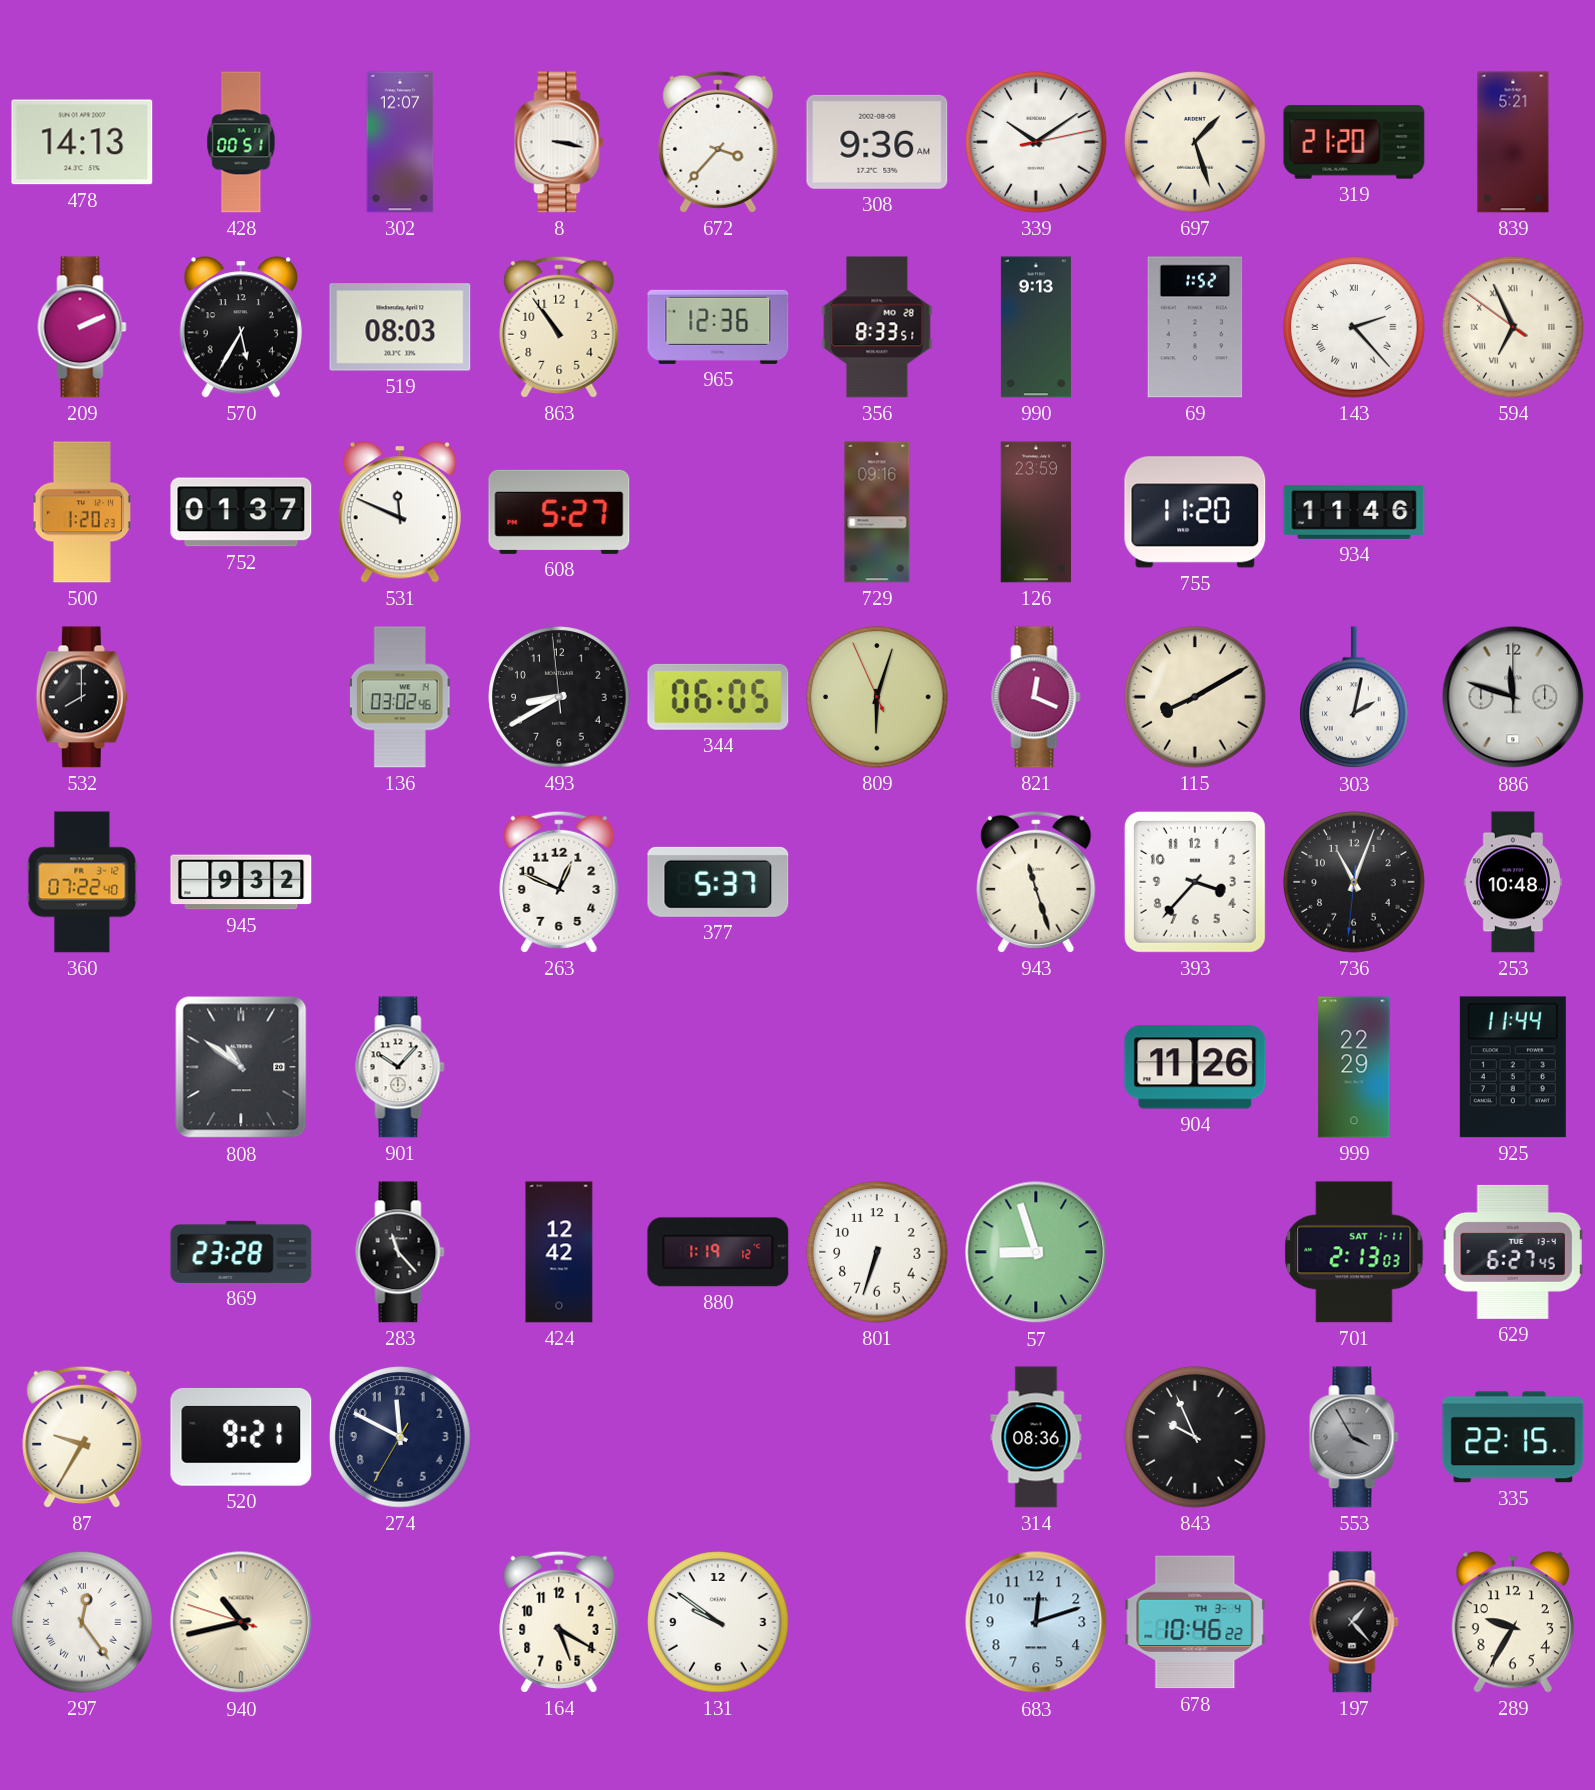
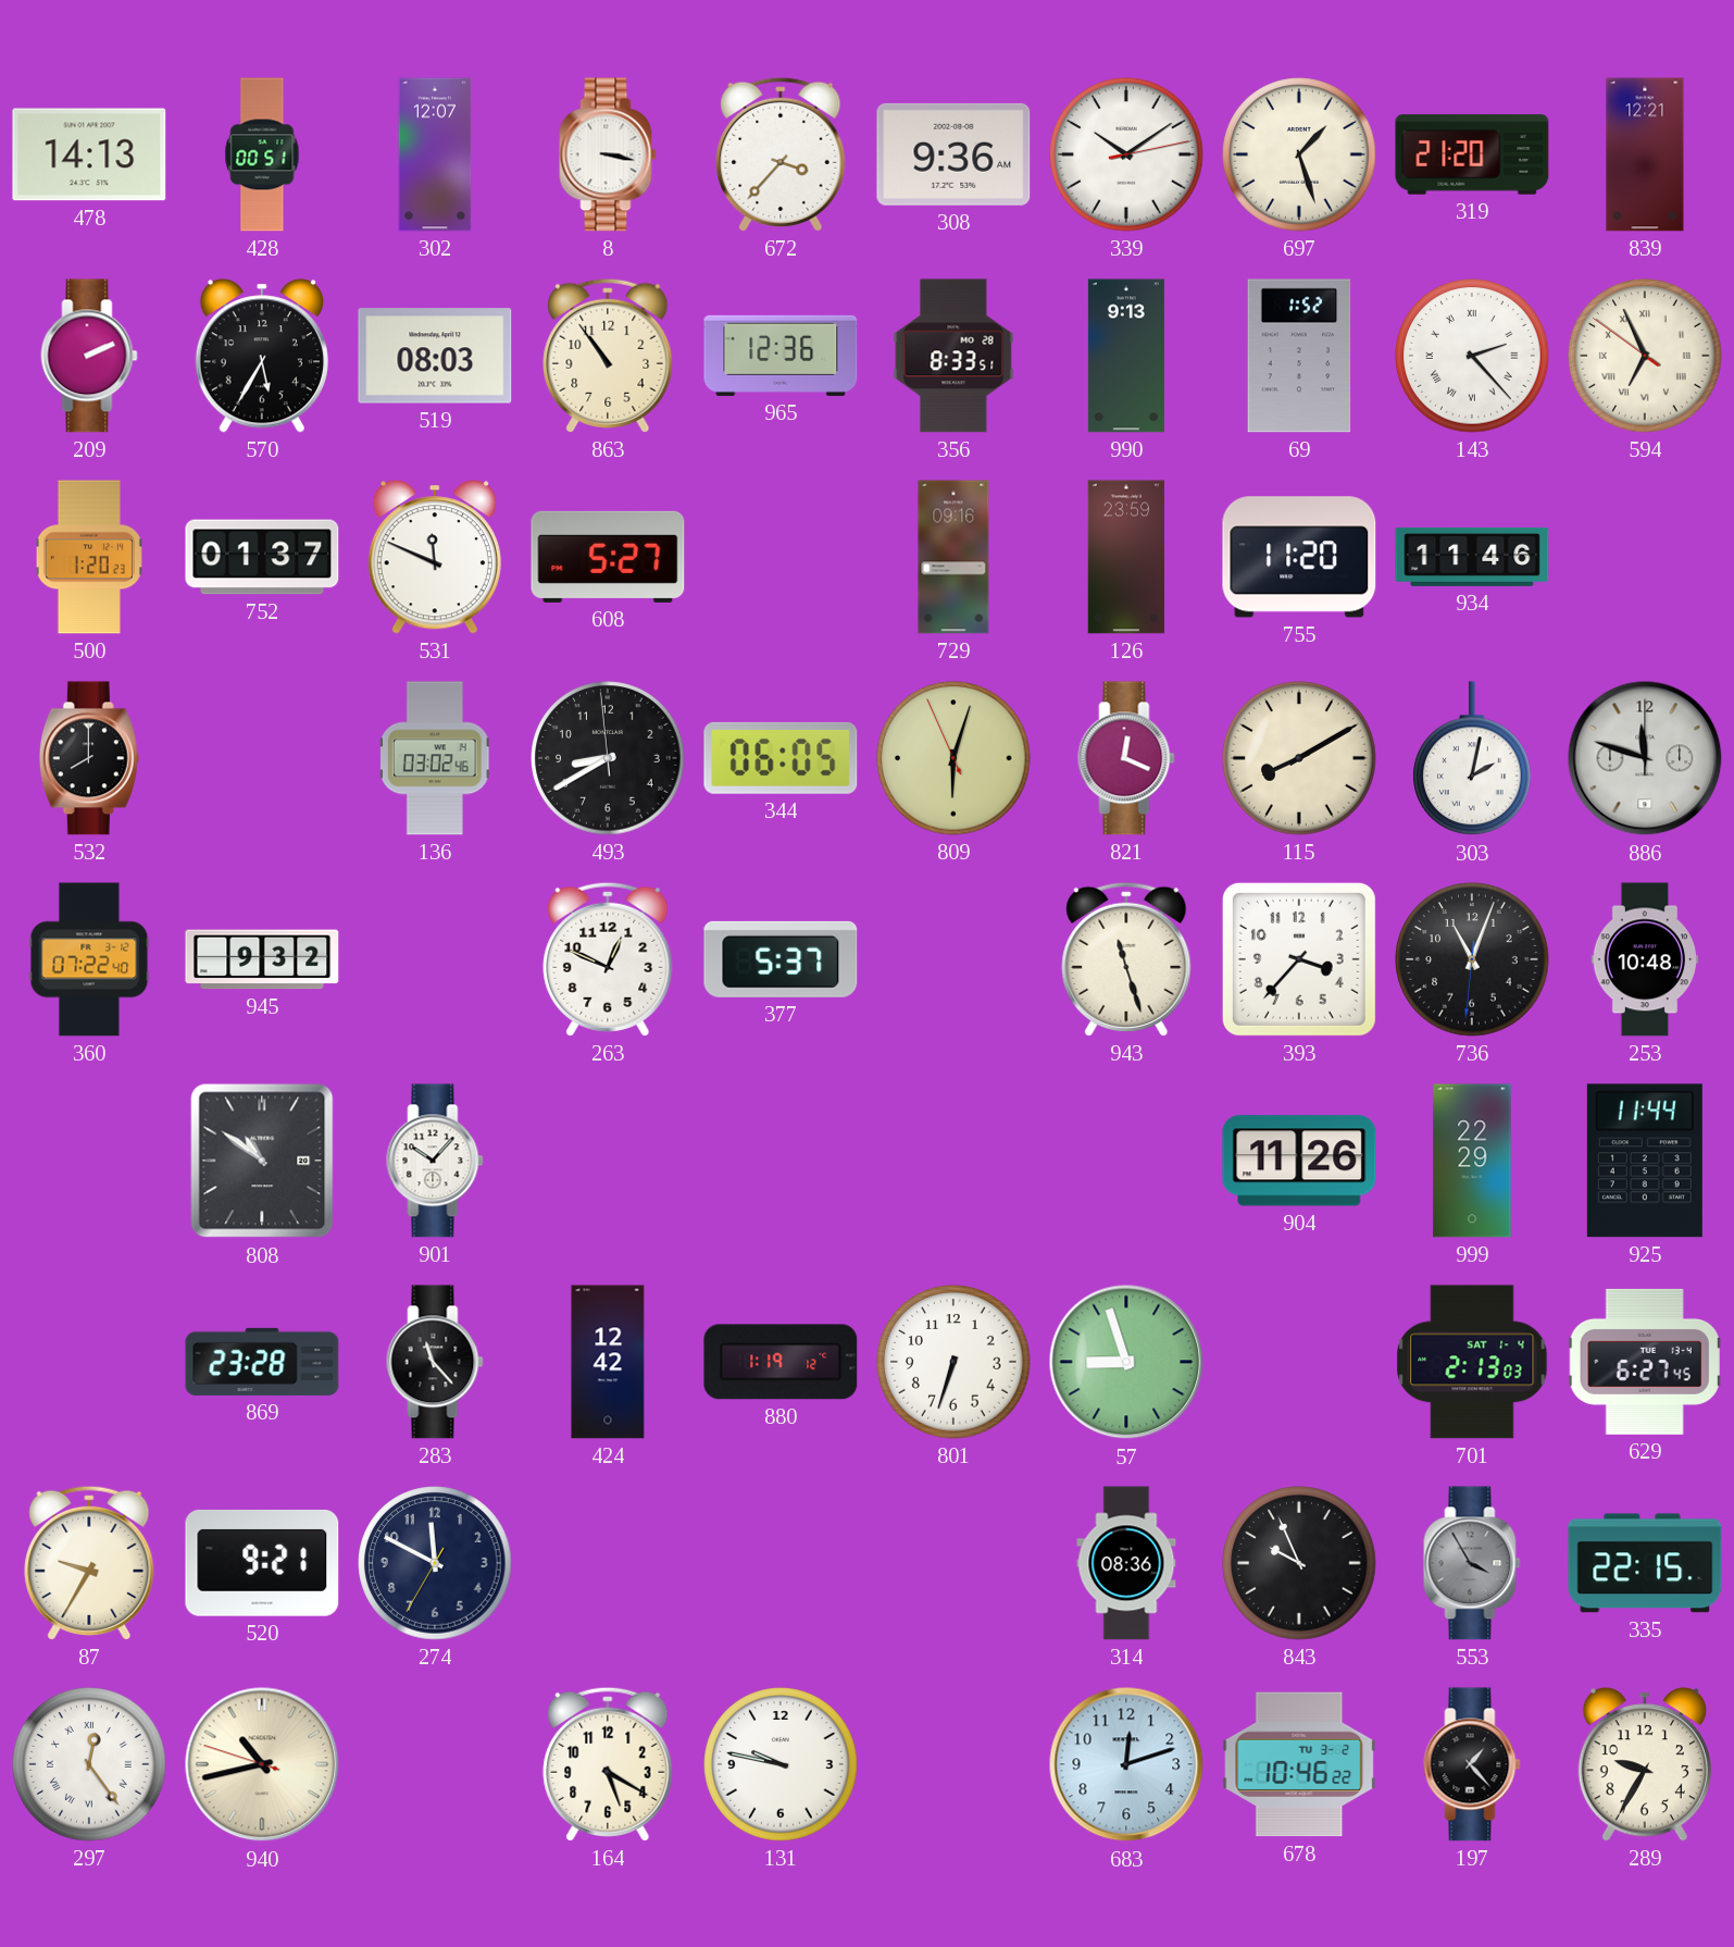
839: 5:21 -> 12:21 (1645, 154)
701 date: SAT 1-11 -> SAT 1-4 (1472, 1362)
131: 9:51 -> 9:47 (781, 1764)
678 date: TH 3-4 -> TU 3-2 (1299, 1764)
